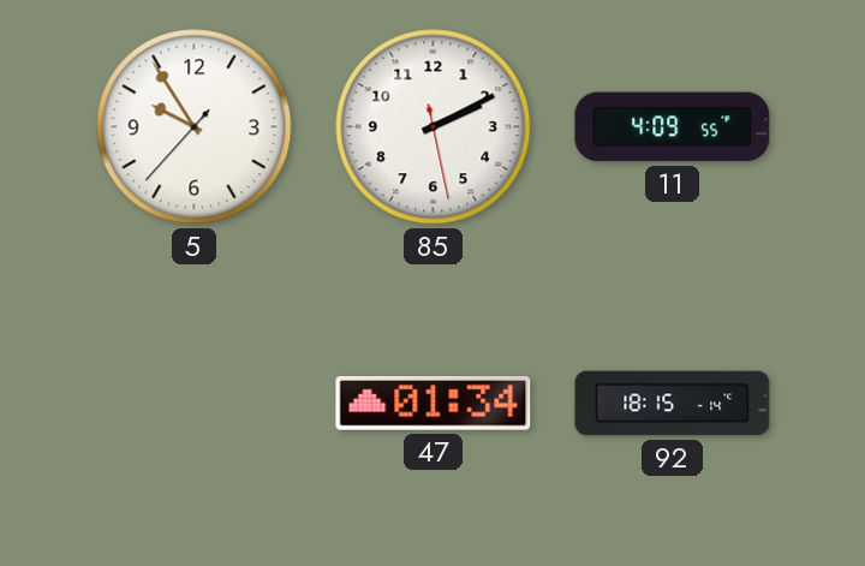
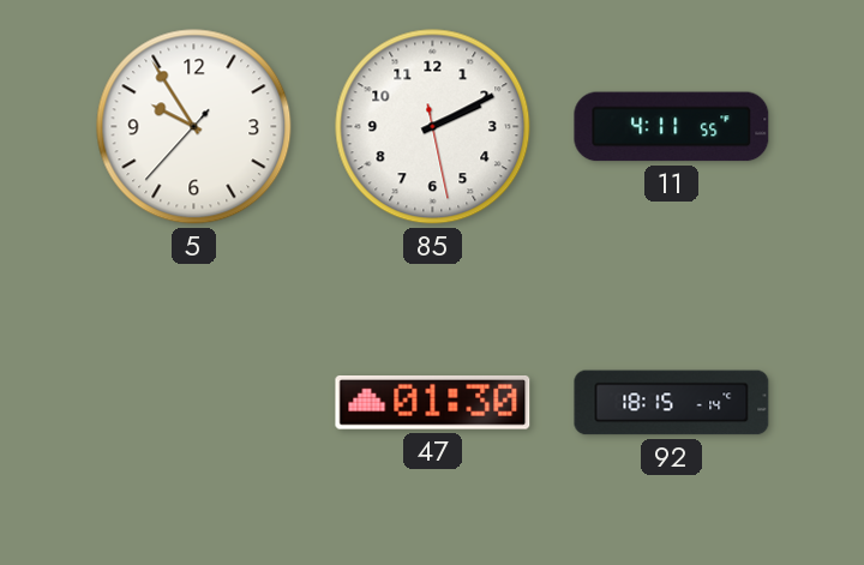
11: 4:09 -> 4:11 (672, 127)
47: 01:34 -> 01:30 (433, 403)
